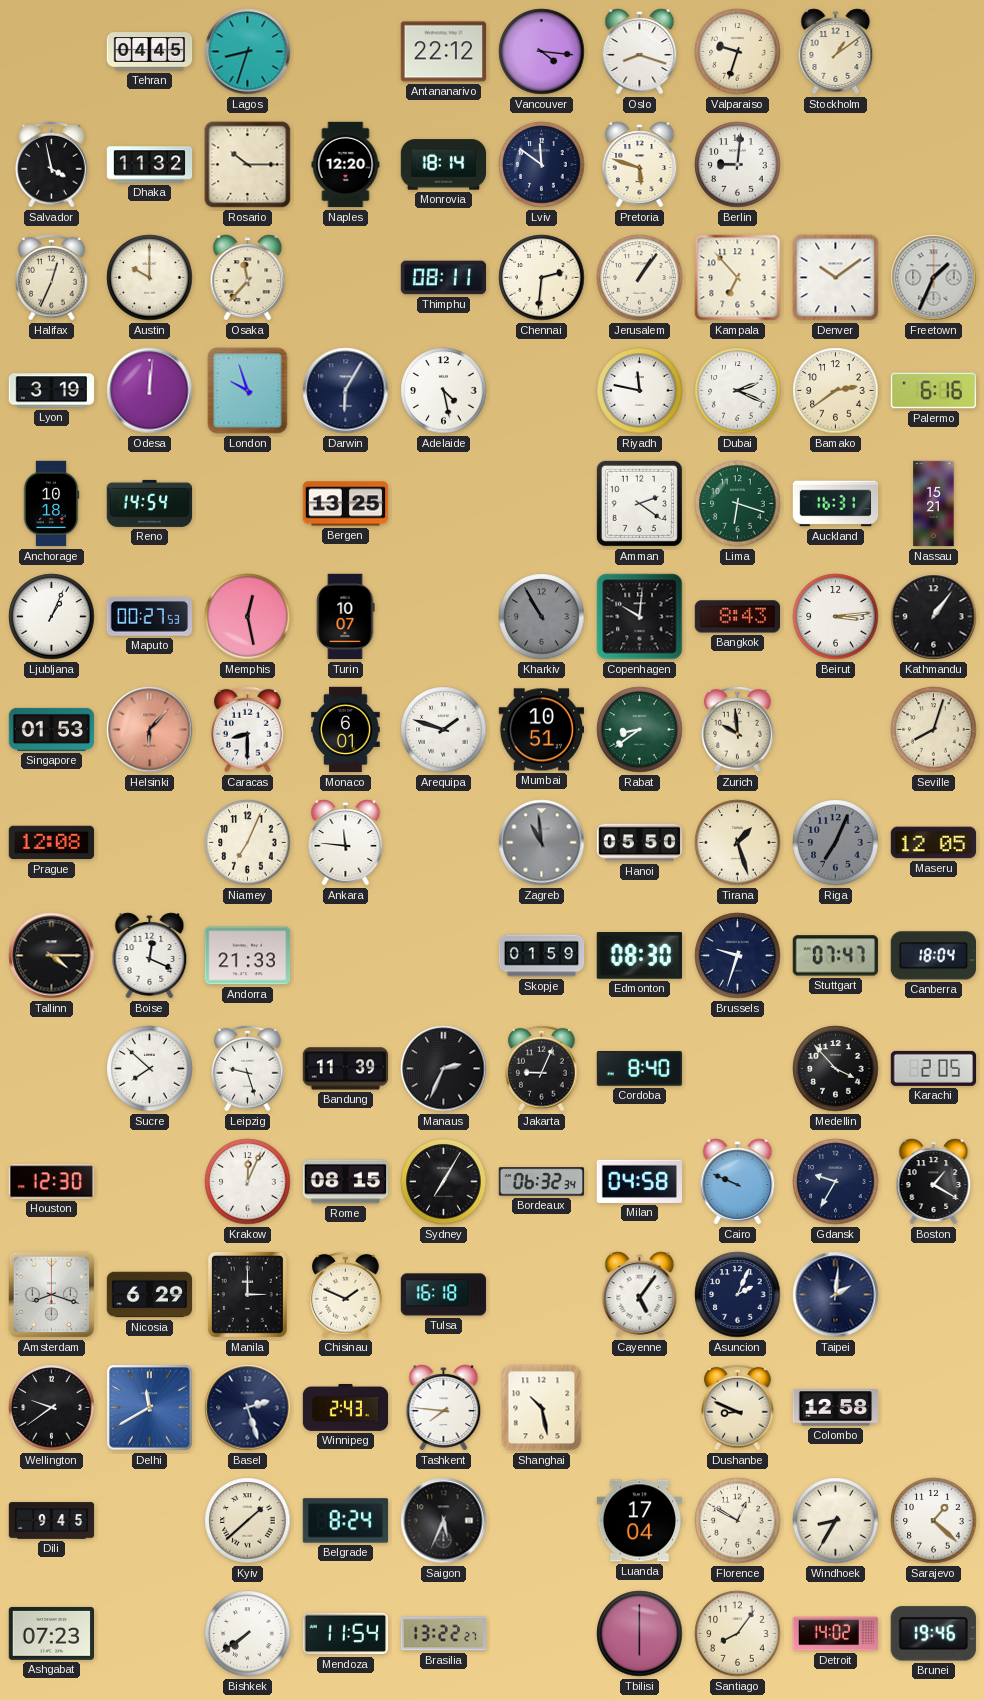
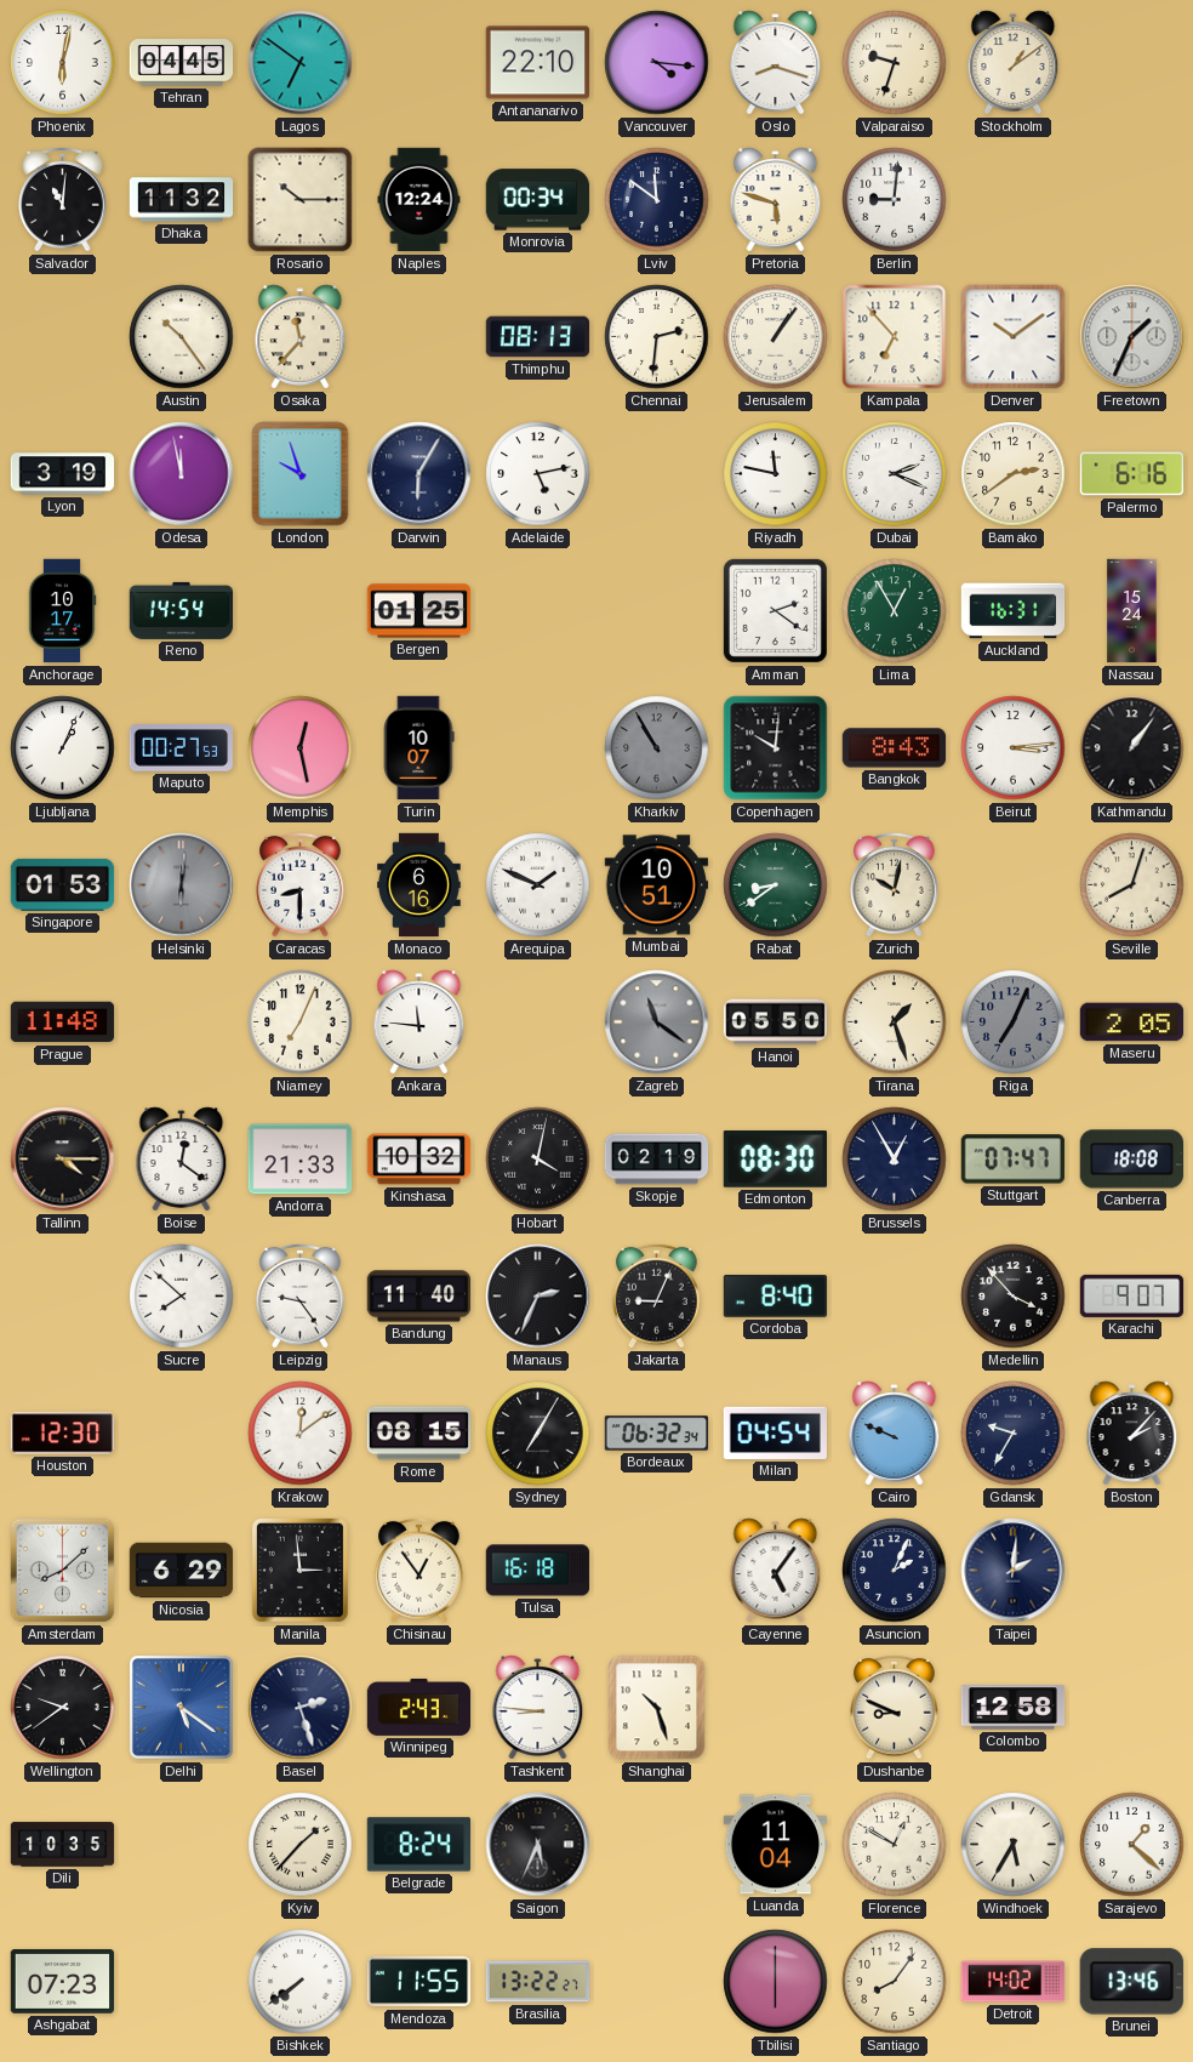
Phoenix: none -> 6:02 (63, 63)
Lagos: 8:33 -> 6:51 (301, 63)
Antananarivo: 22:12 -> 22:10 (538, 63)
Salvador: 3:58 -> 11:01 (63, 199)
Naples: 12:20 -> 12:24 (419, 200)
Monrovia: 18:14 -> 00:34 (538, 200)
Halifax: 12:34 -> none (52, 277)
Austin: 10:00 -> 10:24 (182, 337)
Thimphu: 08:11 -> 08:13 (538, 337)
Odesa: 12:01 -> 11:58 (182, 474)
Adelaide: 4:28 -> 5:13 (538, 474)
Anchorage: 10:18 -> 10:17 (62, 611)
Bergen: 13:25 -> 01:25 (419, 611)
Lima: 6:18 -> 12:55 (895, 611)
Nassau: 15:21 -> 15:24 (1132, 611)
Helsinki: 6:07 -> 6:01 (182, 885)
Helsinki dial: salmon -> grey (182, 885)
Monaco: 6:01 -> 6:16 (419, 885)
Arequipa: 1:48 -> 1:49 (538, 885)
Zurich: 9:59 -> 10:02 (895, 884)
Prague: 12:08 -> 11:48 (63, 1023)
Zagreb: 10:59 -> 11:21 (657, 1023)
Maseru: 12:05 -> 2:05 (1132, 1023)
Boise: 12:19 -> 12:21 (182, 1160)
Kinshasa: none -> 10:32 (419, 1160)
Hobart: none -> 4:02 (538, 1160)
Skopje: 01:59 -> 02:19 (657, 1160)
Brussels: 9:33 -> 12:55 (895, 1160)
Canberra: 18:04 -> 18:08 (1131, 1160)
Leipzig: 9:27 -> 9:24 (301, 1295)
Bandung: 11:39 -> 11:40 (419, 1297)
Karachi: 2:05 -> 9:07 (1132, 1295)
Krakow: 12:04 -> 12:09 (301, 1434)
Milan: 04:58 -> 04:54 (776, 1432)
Boston: 1:20 -> 2:07 (1132, 1434)
Amsterdam: 8:18 -> 8:08 (63, 1571)
Manila: 3:00 -> 2:59 (299, 1570)
Chisinau: 1:49 -> 12:54 (419, 1570)
Delhi: 11:40 -> 5:21 (182, 1708)
Tashkent: 7:46 -> 8:46 (538, 1708)
Shanghai: 10:28 -> 10:27 (657, 1708)
Dili: 9:45 -> 10:35 (63, 1845)
Kyiv: 1:38 -> 1:37 (301, 1845)
Luanda: 17:04 -> 11:04 (776, 1845)
Windhoek: 8:35 -> 5:35 (1014, 1845)
Mendoza: 11:54 -> 11:55 (419, 1982)
Brunei: 19:46 -> 13:46 (1131, 1982)
